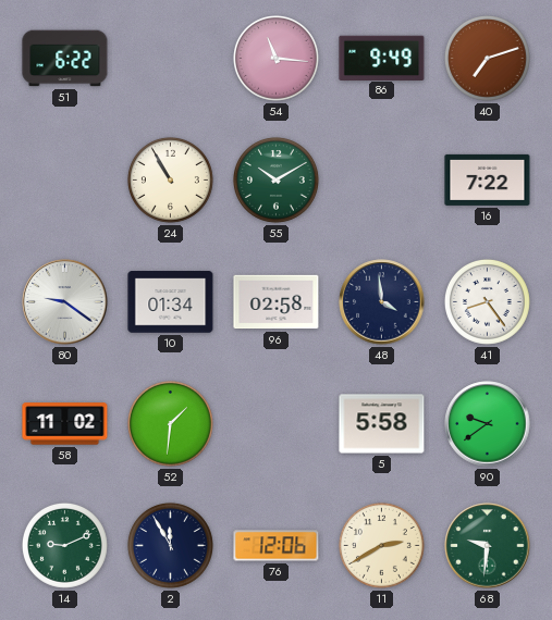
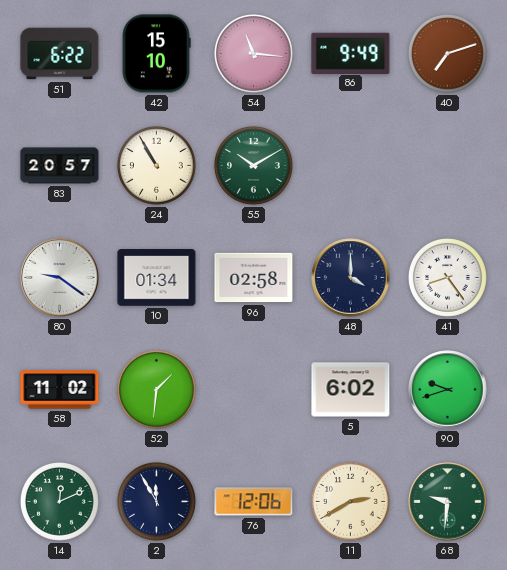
42: none -> 15:10 (156, 54)
83: none -> 20:57 (60, 166)
16: 7:22 -> none (488, 179)
48: 3:59 -> 4:00 (351, 278)
5: 5:58 -> 6:02 (351, 390)
90: 9:39 -> 9:42 (448, 390)
14: 9:11 -> 12:11 (59, 501)
